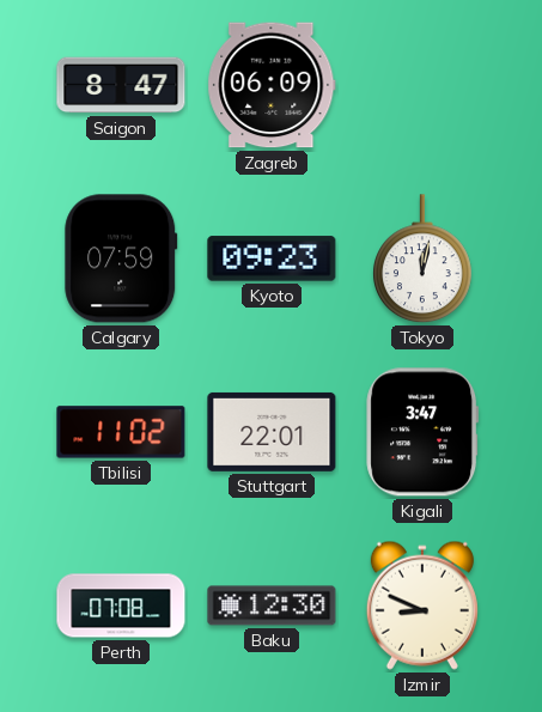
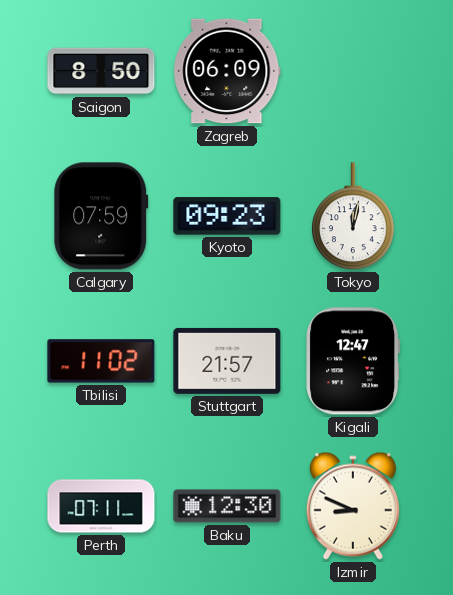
Saigon: 8:47 -> 8:50 (101, 71)
Stuttgart: 22:01 -> 21:57 (227, 361)
Kigali: 3:47 -> 12:47 (353, 361)
Perth: 07:08 -> 07:11 (101, 506)
